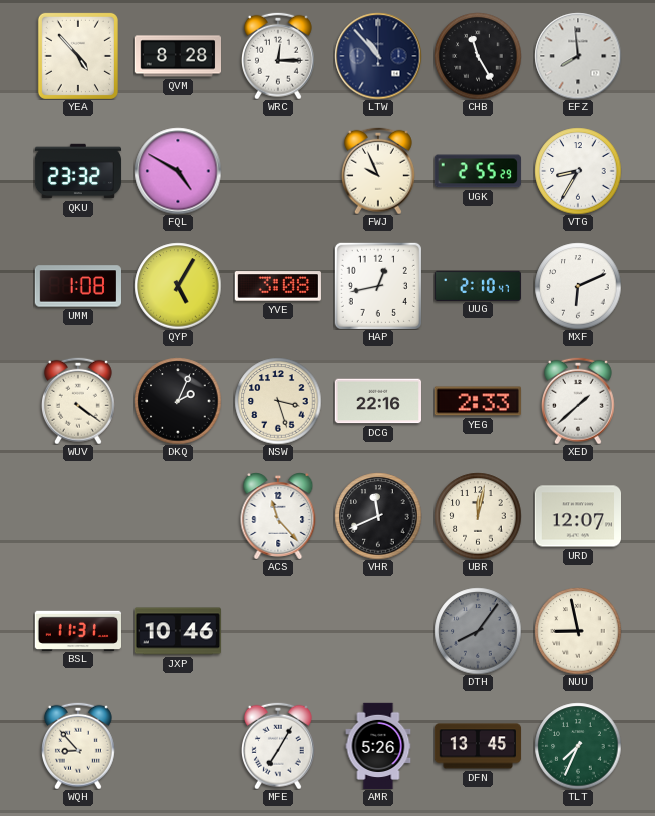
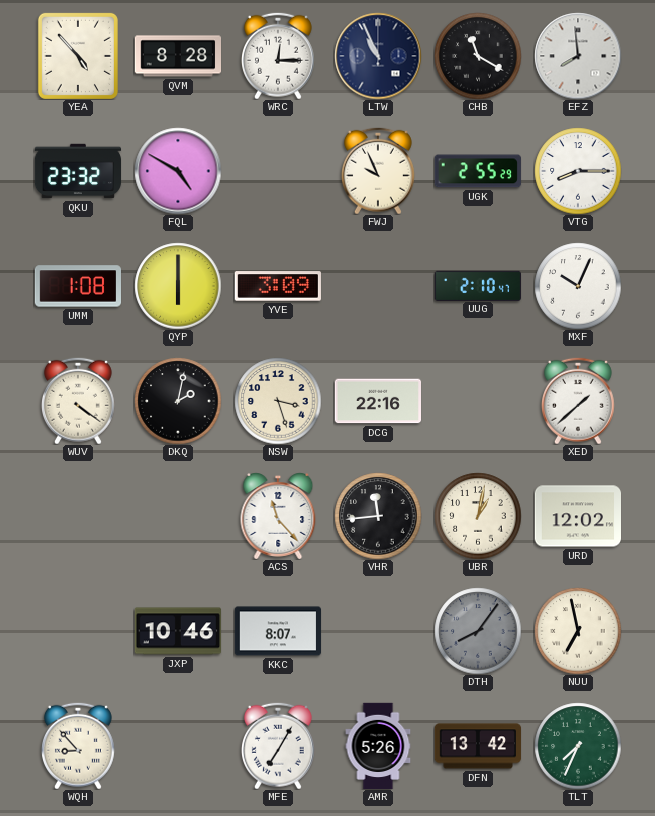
LTW: 10:53 -> 10:56 (378, 56)
CHB: 11:25 -> 11:20 (478, 56)
VTG: 8:35 -> 8:15 (578, 171)
QYP: 5:05 -> 6:00 (178, 286)
YVE: 3:08 -> 3:09 (278, 286)
HAP: 12:43 -> none (378, 286)
MXF: 6:11 -> 10:04 (578, 286)
DKQ: 2:04 -> 2:02 (178, 401)
YEG: 2:33 -> none (478, 401)
VHR: 11:41 -> 11:44 (378, 516)
UBR: 12:02 -> 1:02 (478, 516)
URD: 12:07 -> 12:02 (577, 516)
BSL: 11:31 -> none (77, 630)
KKC: none -> 8:07 (277, 631)
NUU: 8:58 -> 6:58 (578, 631)
DFN: 13:45 -> 13:42 (477, 746)
